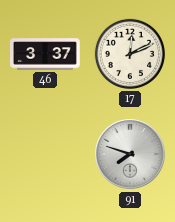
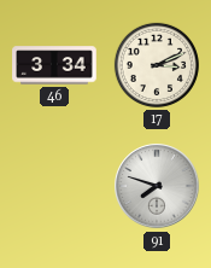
46: 3:37 -> 3:34 (54, 65)
17: 12:11 -> 3:11 (157, 65)
